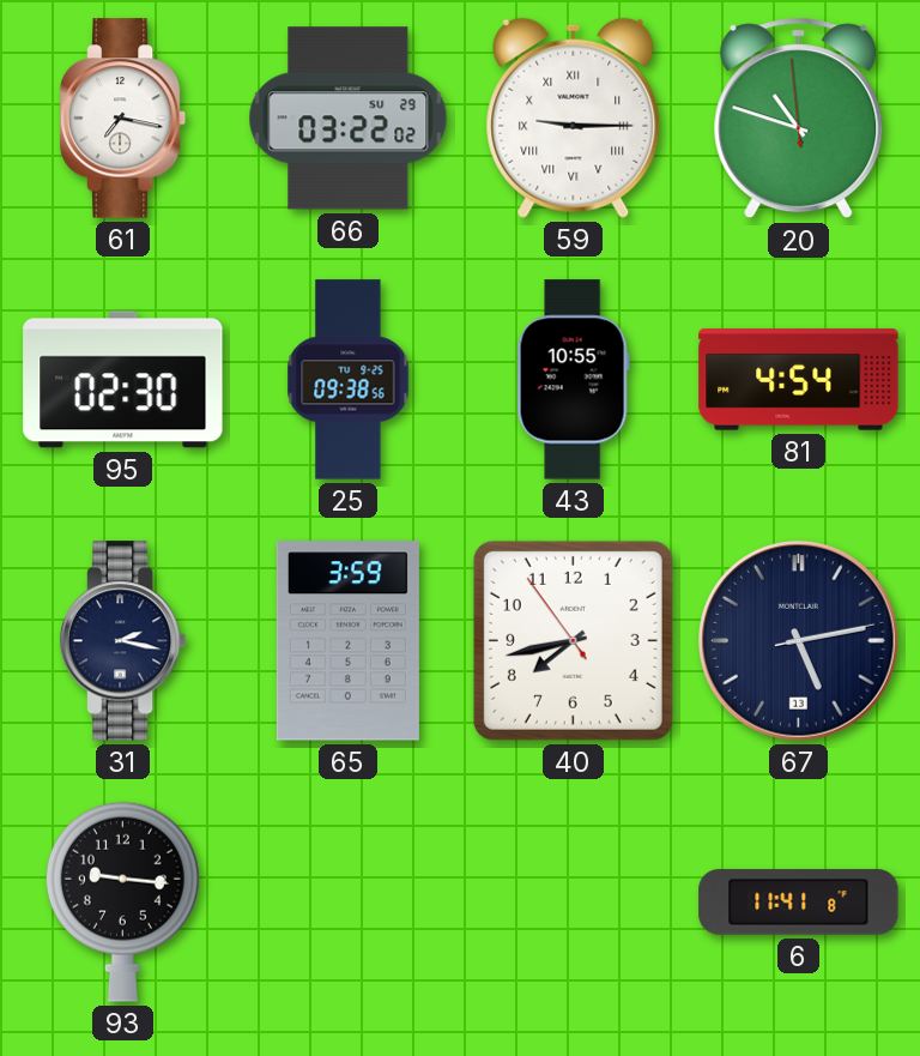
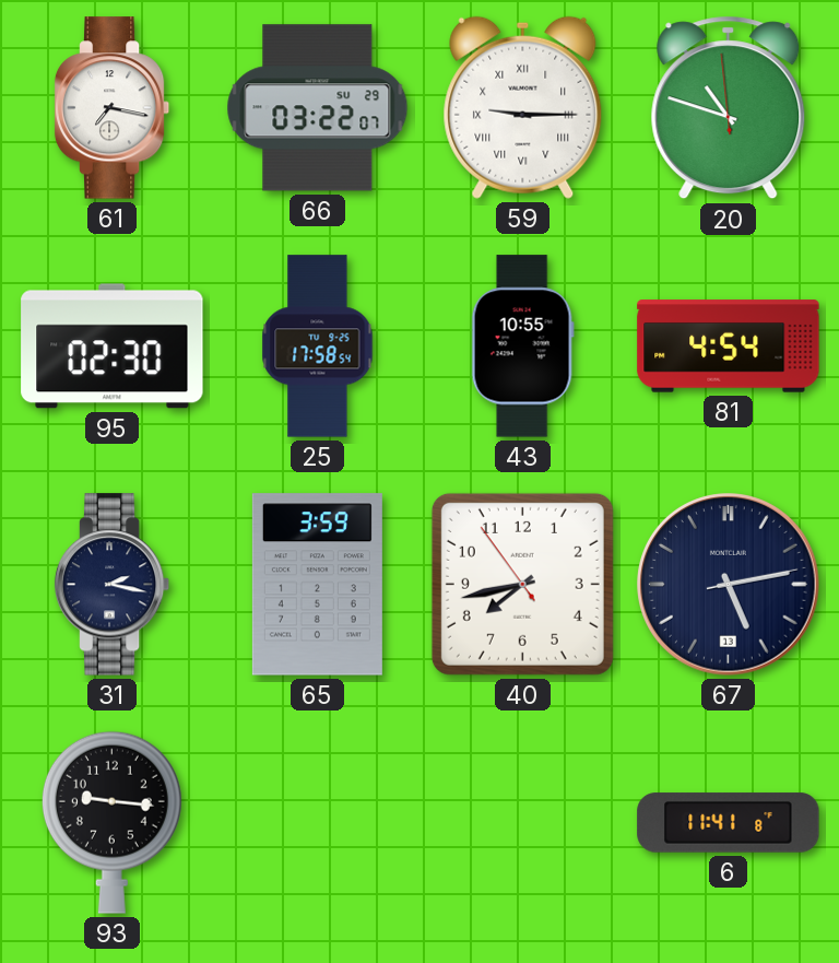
66: 03:22:02 -> 03:22:07 (318, 108)
25: 09:38 -> 17:58 (318, 347)
